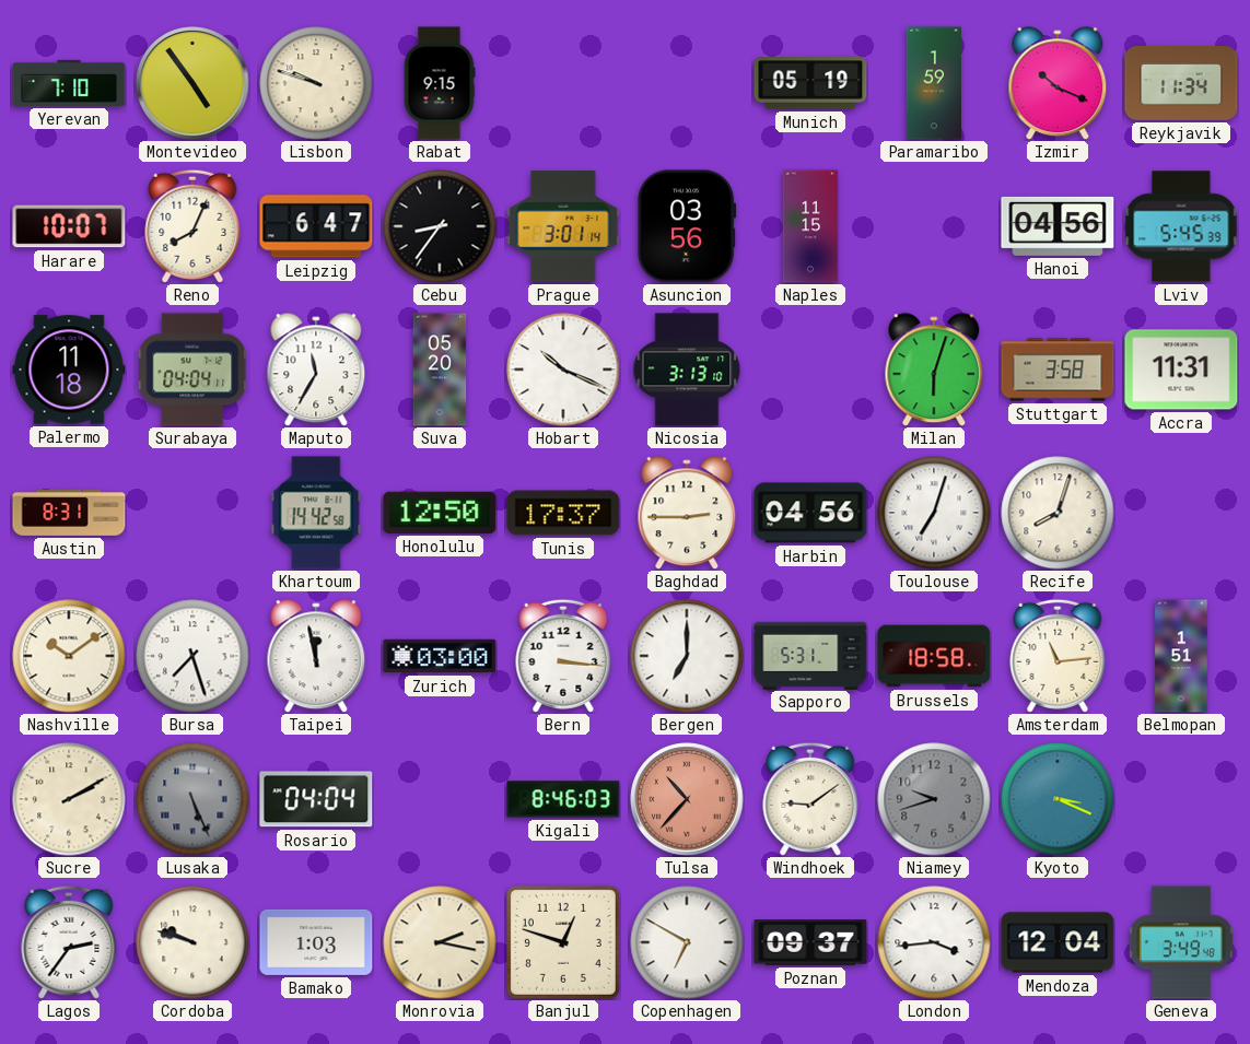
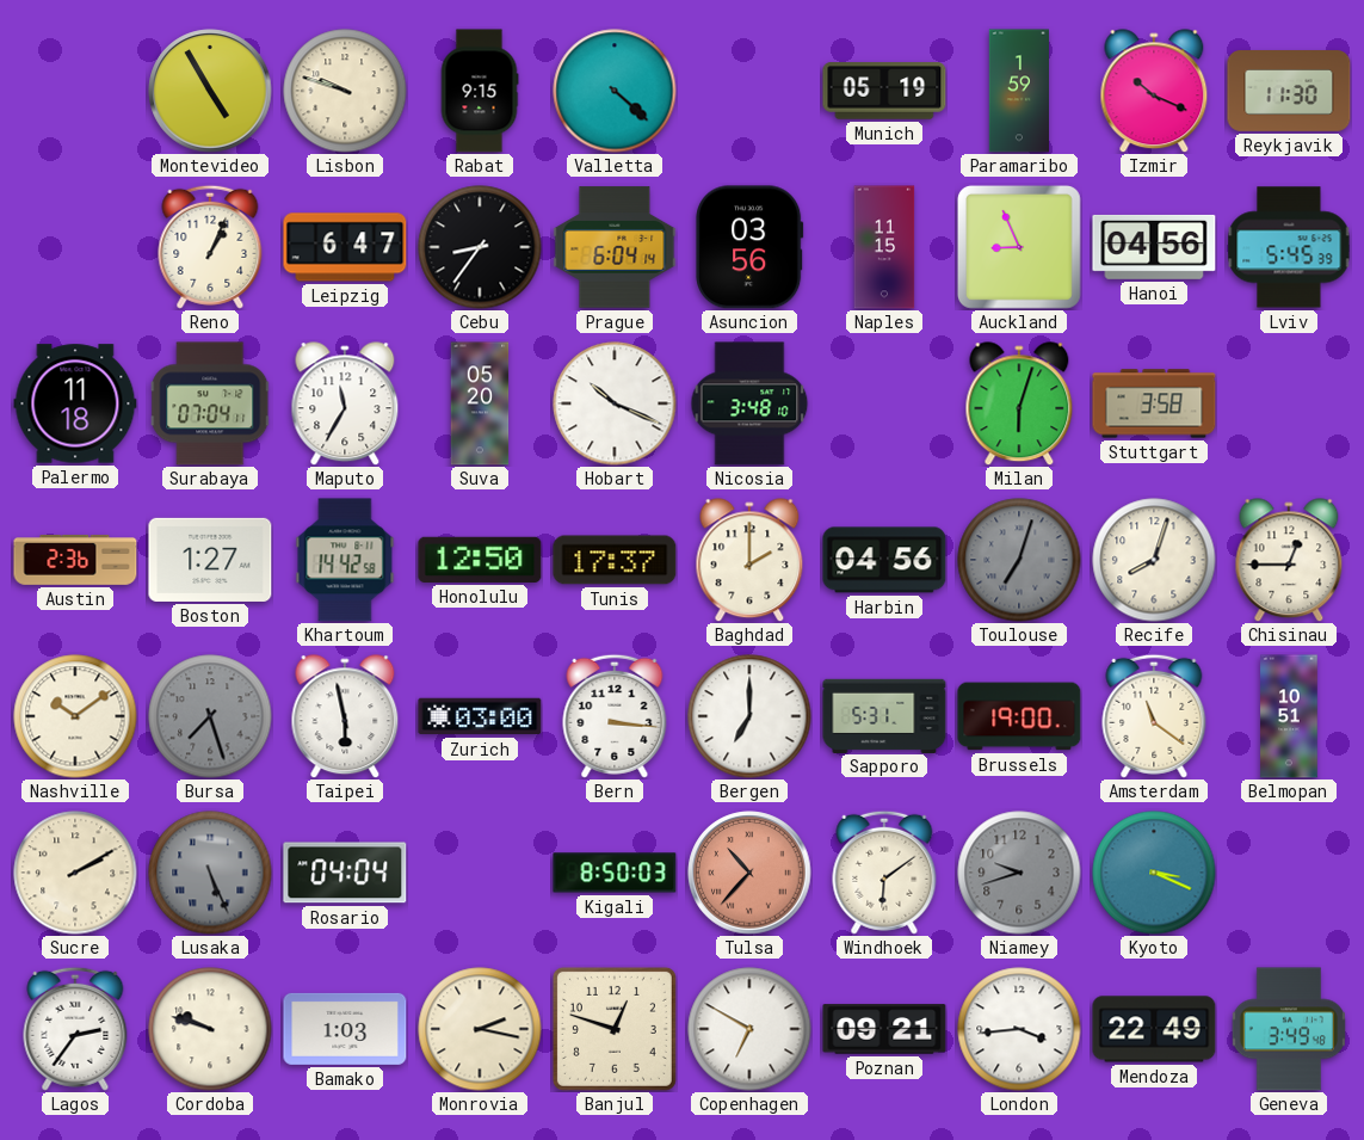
Yerevan: 7:10 -> none (69, 83)
Montevideo: 4:54 -> 4:55 (210, 91)
Valletta: none -> 4:22 (615, 91)
Reykjavik: 11:34 -> 11:30 (1289, 92)
Harare: 10:07 -> none (69, 226)
Reno: 8:04 -> 1:04 (210, 247)
Prague: 3:01 -> 6:04 (615, 247)
Auckland: none -> 8:56 (1019, 247)
Surabaya: 04:04 -> 07:04 (210, 403)
Nicosia: 3:13 -> 3:48 (749, 403)
Accra: 11:31 -> none (1181, 369)
Austin: 8:31 -> 2:36 (75, 561)
Boston: none -> 1:27 (210, 560)
Baghdad: 2:45 -> 2:00 (749, 560)
Toulouse dial: white -> grey (1019, 560)
Chisinau: none -> 12:45 (1289, 560)
Bursa dial: white -> grey (210, 716)
Taipei: 11:58 -> 5:58 (345, 716)
Brussels: 18:58 -> 19:00 (1019, 716)
Amsterdam: 11:14 -> 11:21 (1154, 716)
Belmopan: 1:51 -> 10:51 (1289, 716)
Kigali: 8:46 -> 8:50 (615, 873)
Windhoek: 9:09 -> 6:09 (884, 873)
Poznan: 09:37 -> 09:21 (884, 1029)
Mendoza: 12:04 -> 22:49 (1154, 1029)
